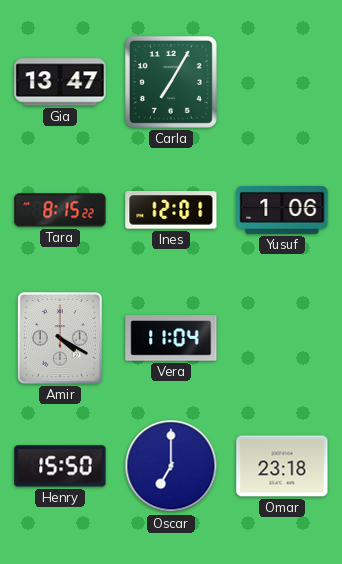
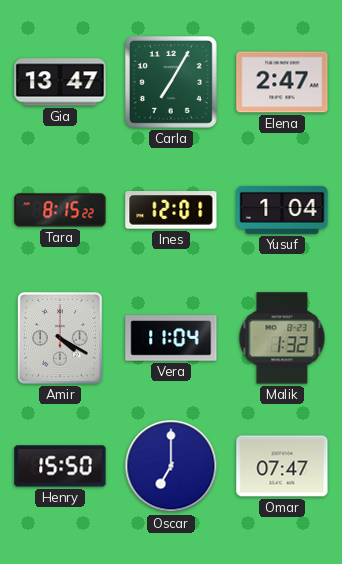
Elena: none -> 2:47 (282, 82)
Yusuf: 1:06 -> 1:04 (282, 210)
Malik: none -> 1:32 (282, 338)
Omar: 23:18 -> 07:47 (282, 466)
